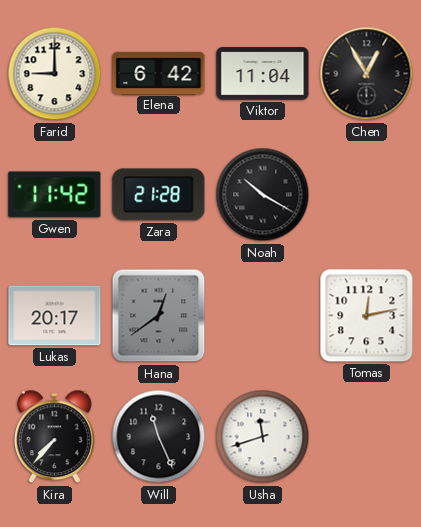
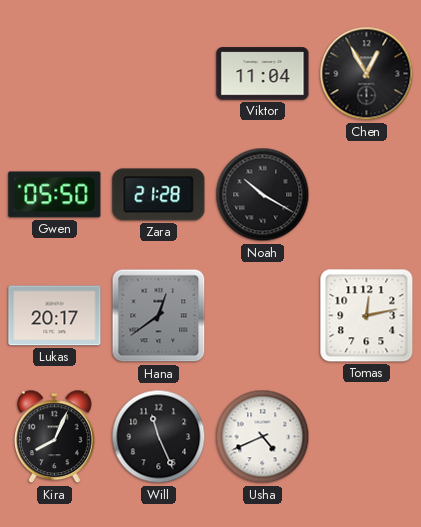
Farid: 9:00 -> none (55, 74)
Elena: 6:42 -> none (159, 73)
Gwen: 11:42 -> 05:50 (55, 195)
Kira: 7:37 -> 8:04 (55, 437)
Usha: 11:42 -> 4:41 (263, 437)
